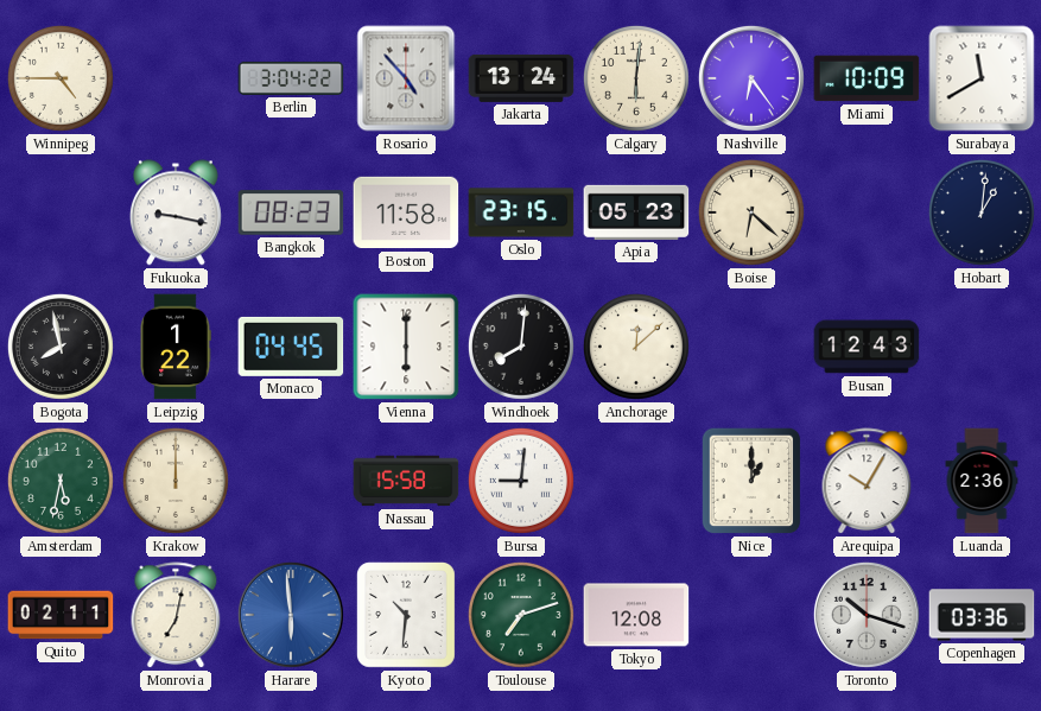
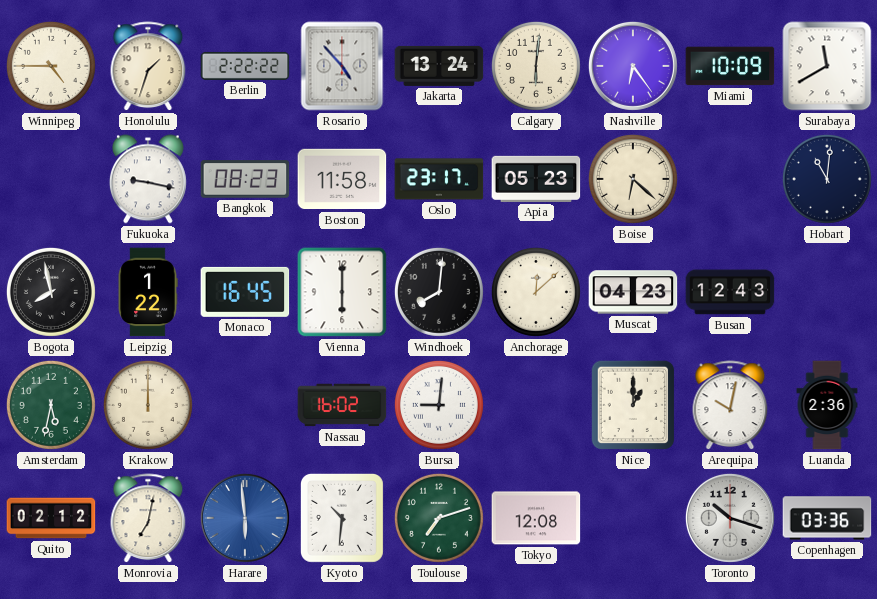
Honolulu: none -> 1:33 (148, 67)
Berlin: 3:04 -> 2:22 (245, 66)
Oslo: 23:15 -> 23:17 (439, 179)
Hobart: 1:01 -> 11:01 (827, 179)
Monaco: 04:45 -> 16:45 (245, 292)
Muscat: none -> 04:23 (633, 292)
Nassau: 15:58 -> 16:02 (342, 405)
Arequipa: 10:05 -> 10:02 (730, 406)
Quito: 02:11 -> 02:12 (51, 518)
